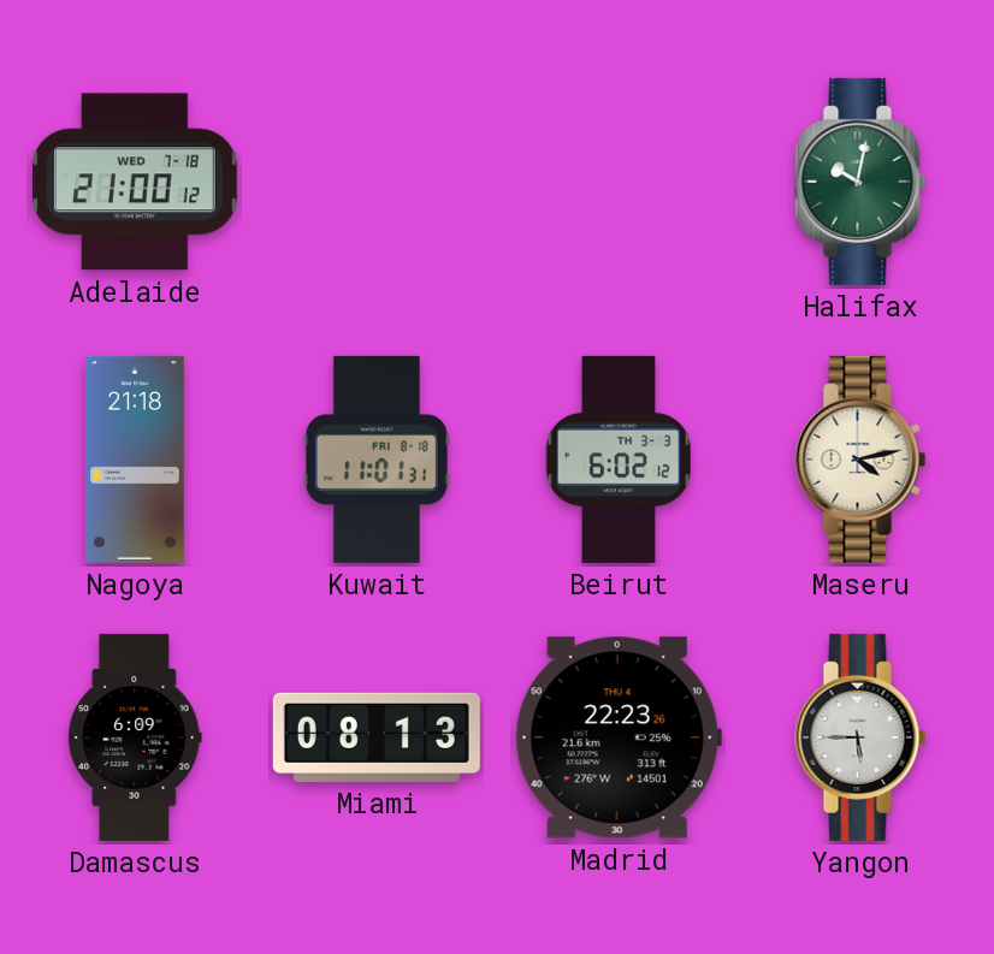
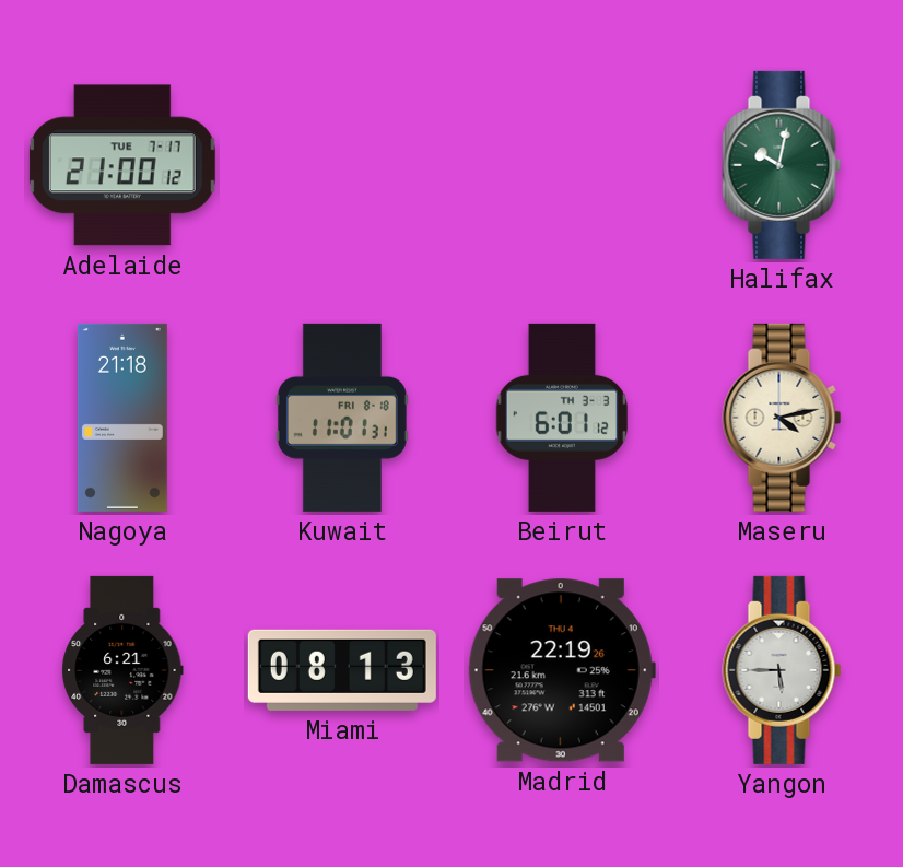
Adelaide date: WED 7-18 -> TUE 7-17 (122, 165)
Beirut: 6:02 -> 6:01 (561, 418)
Damascus: 6:09 -> 6:21 (122, 670)
Madrid: 22:23 -> 22:19 (562, 670)
